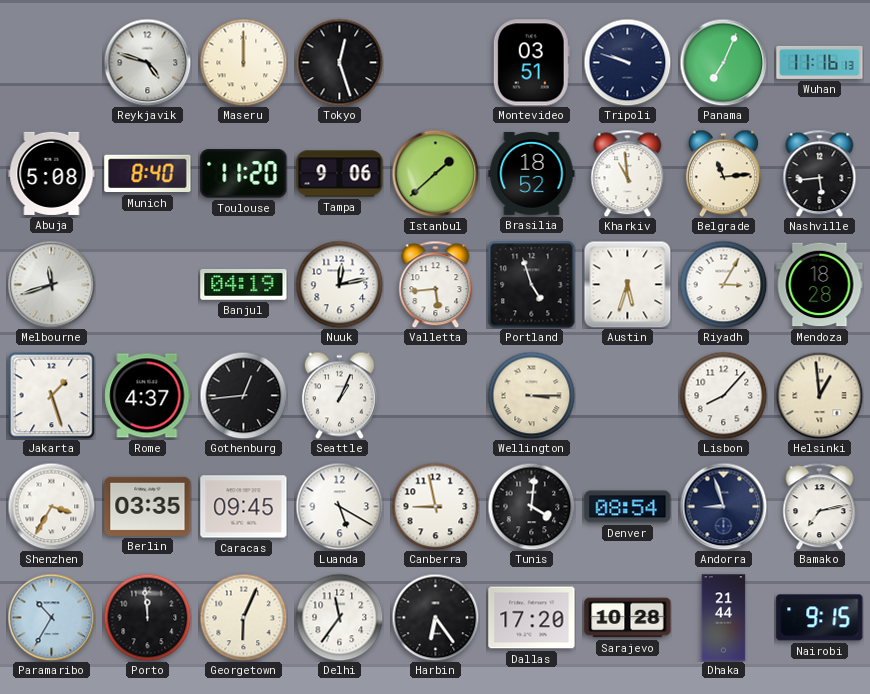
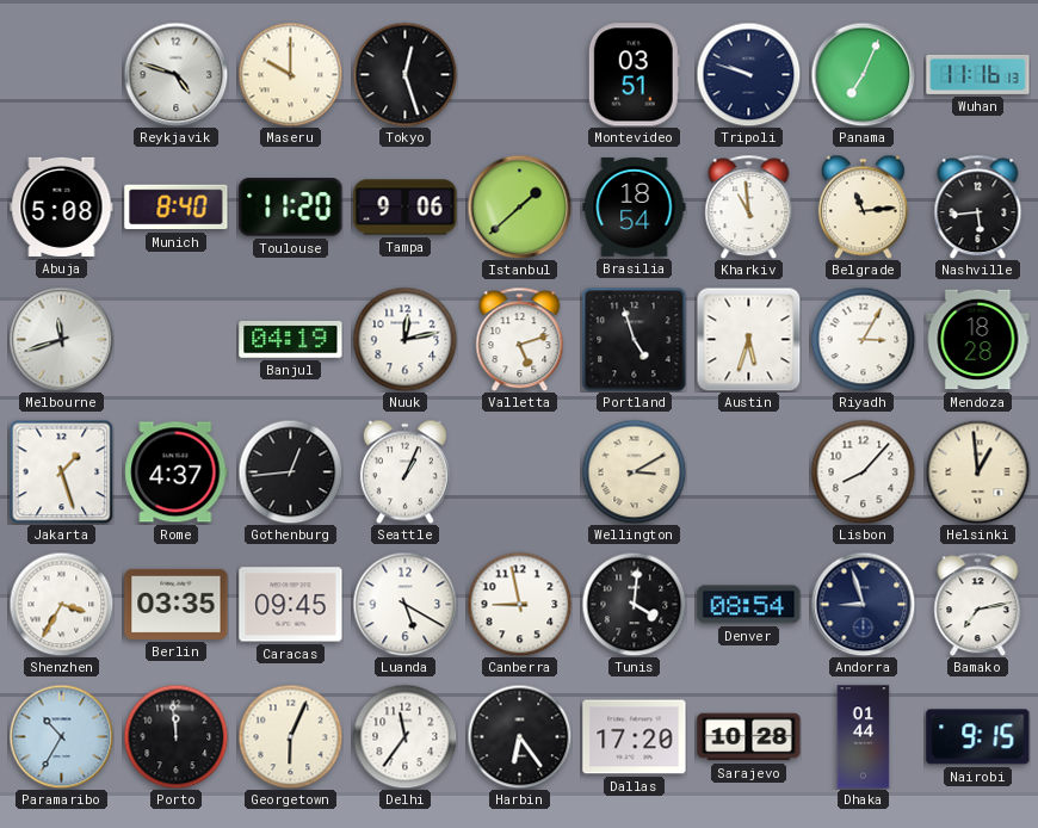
Maseru: 12:00 -> 10:00 (290, 74)
Brasilia: 18:52 -> 18:54 (635, 208)
Valletta: 5:44 -> 5:12 (520, 339)
Wellington: 3:15 -> 3:10 (634, 471)
Dhaka: 21:44 -> 01:44 (864, 737)
